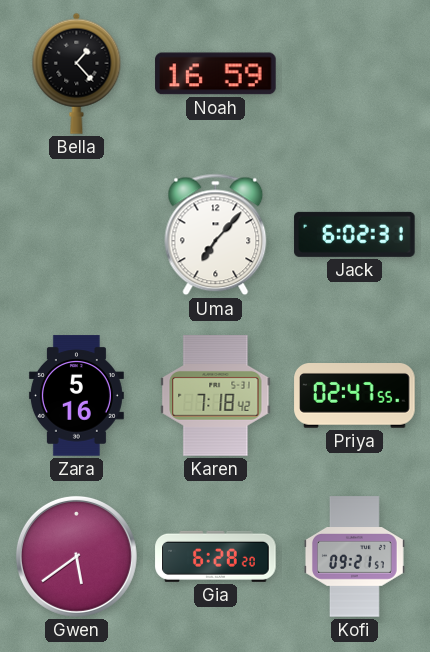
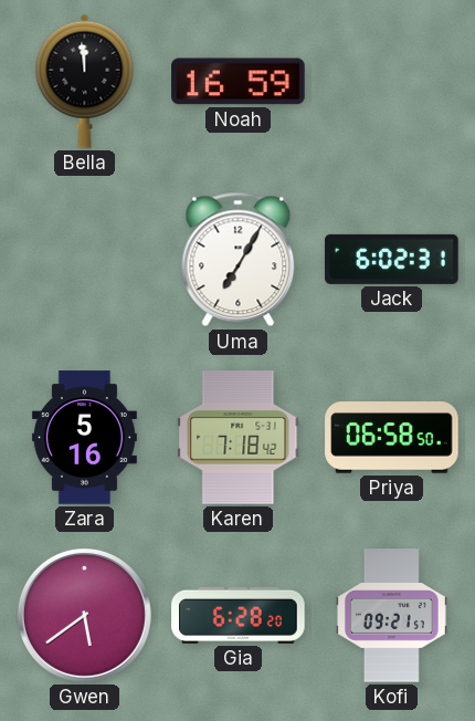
Bella: 1:23 -> 11:59 (85, 81)
Uma: 7:07 -> 7:05 (239, 260)
Priya: 02:47 -> 06:58 (392, 438)
